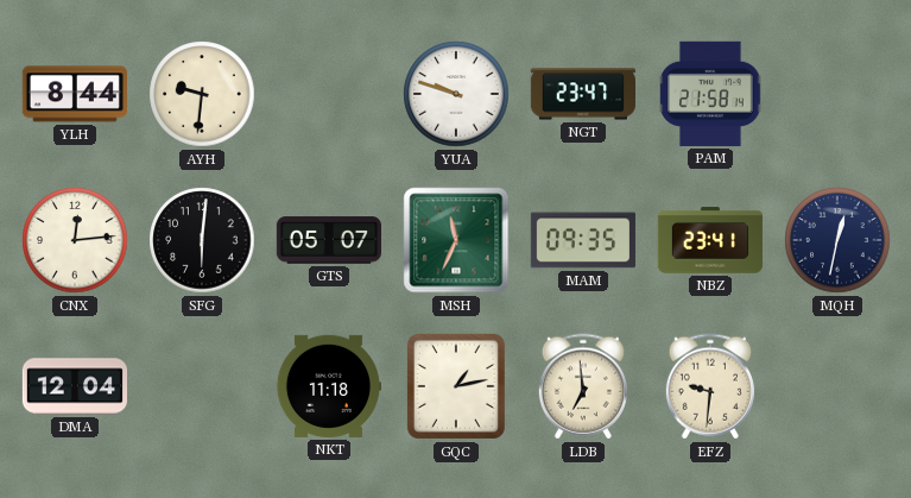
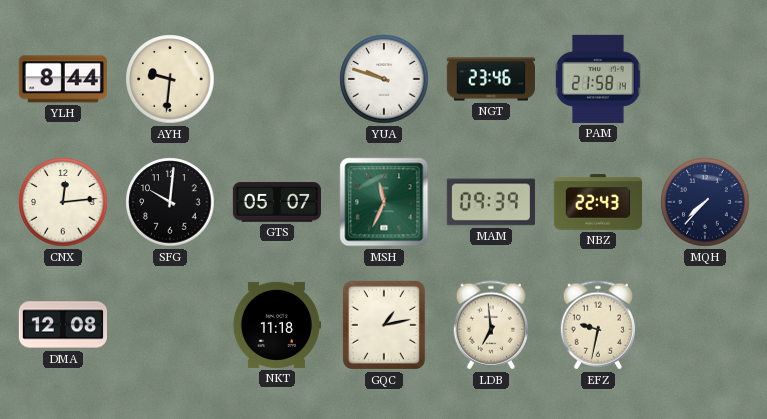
NGT: 23:47 -> 23:46 (490, 79)
SFG: 6:01 -> 10:01 (170, 202)
MAM: 09:35 -> 09:39 (491, 202)
NBZ: 23:41 -> 22:43 (598, 202)
MQH: 12:32 -> 7:37 (705, 202)
DMA: 12:04 -> 12:08 (62, 325)
EFZ: 9:31 -> 9:32 (598, 325)
